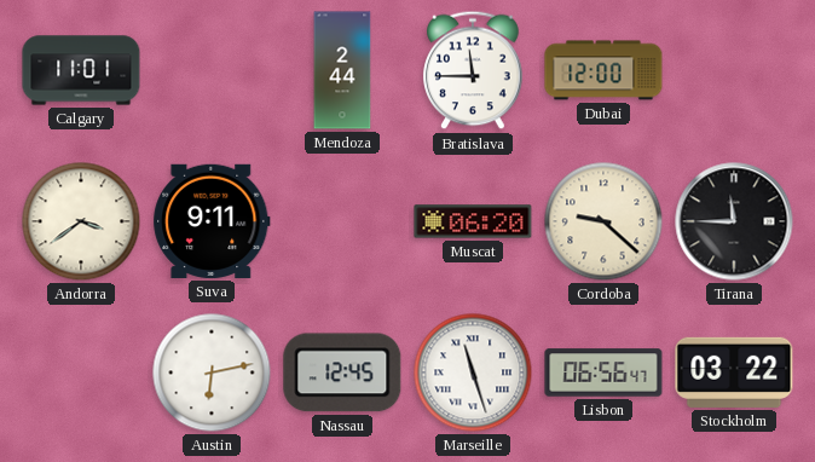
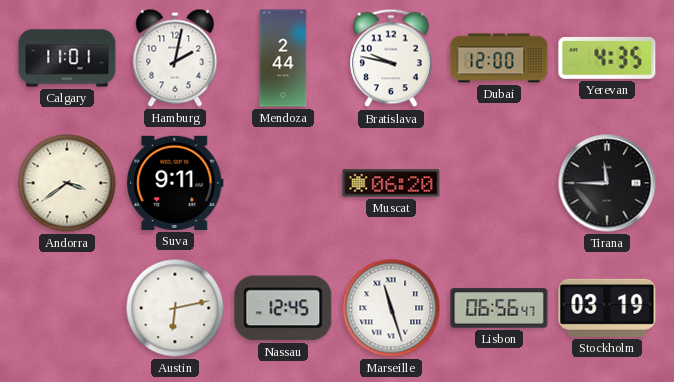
Hamburg: none -> 2:02 (175, 58)
Bratislava: 11:45 -> 9:47 (391, 58)
Yerevan: none -> 4:35 (607, 58)
Cordoba: 9:22 -> none (603, 221)
Stockholm: 03:22 -> 03:19 (607, 308)
